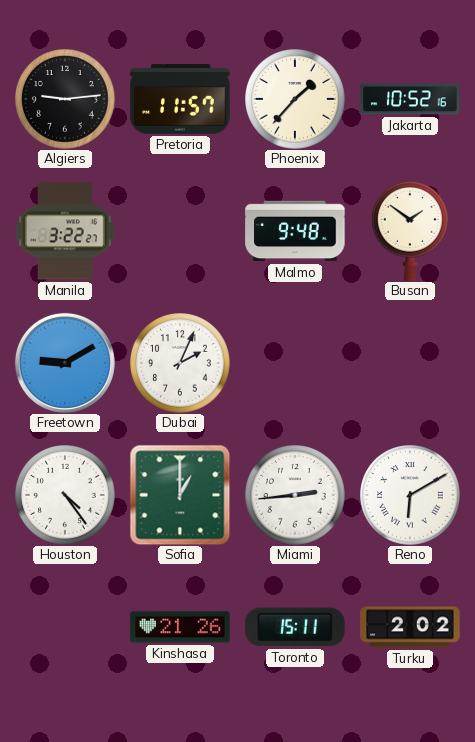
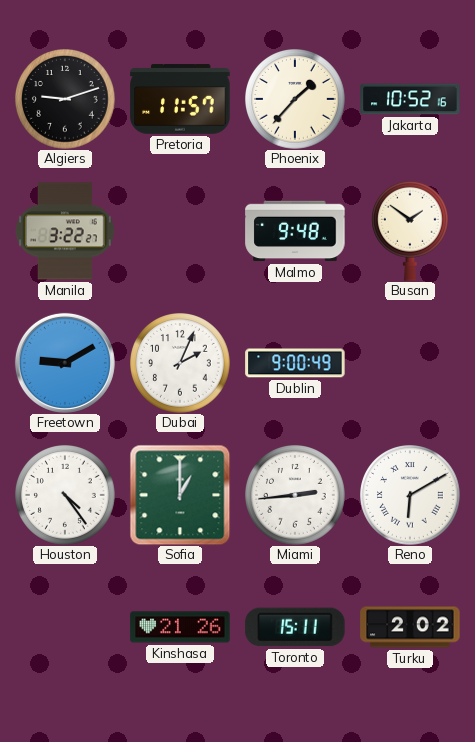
Algiers: 9:14 -> 9:12 (66, 100)
Dublin: none -> 9:00 (295, 363)
